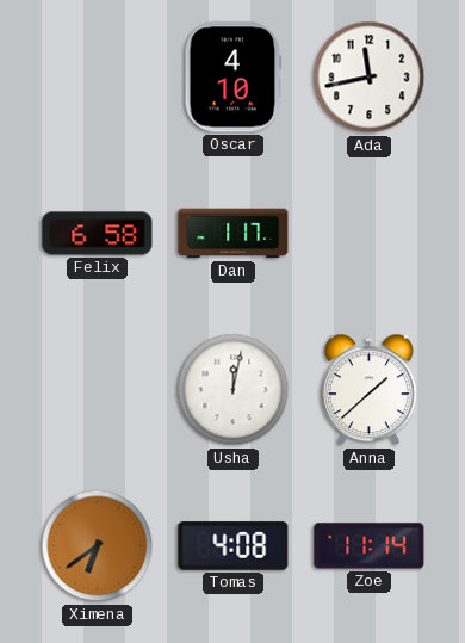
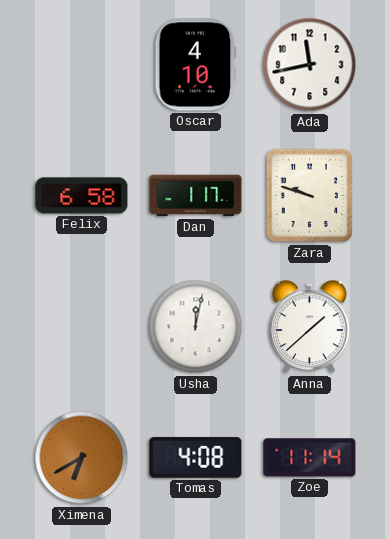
Zara: none -> 9:48 (310, 196)
Ximena: 6:39 -> 6:40 (82, 458)
